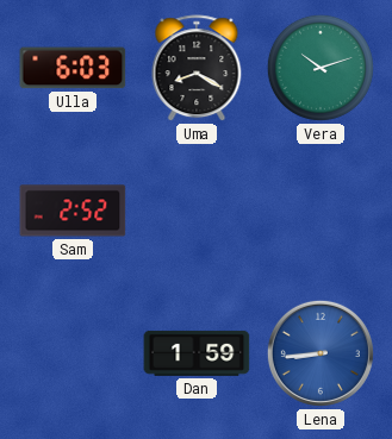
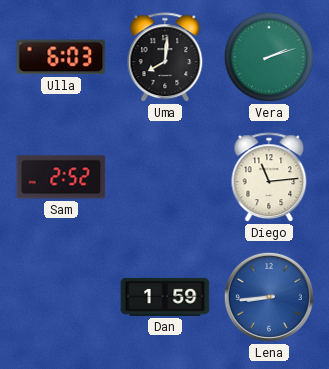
Uma: 8:20 -> 8:01 (165, 58)
Vera: 10:12 -> 2:12 (269, 57)
Diego: none -> 11:14 (269, 178)
